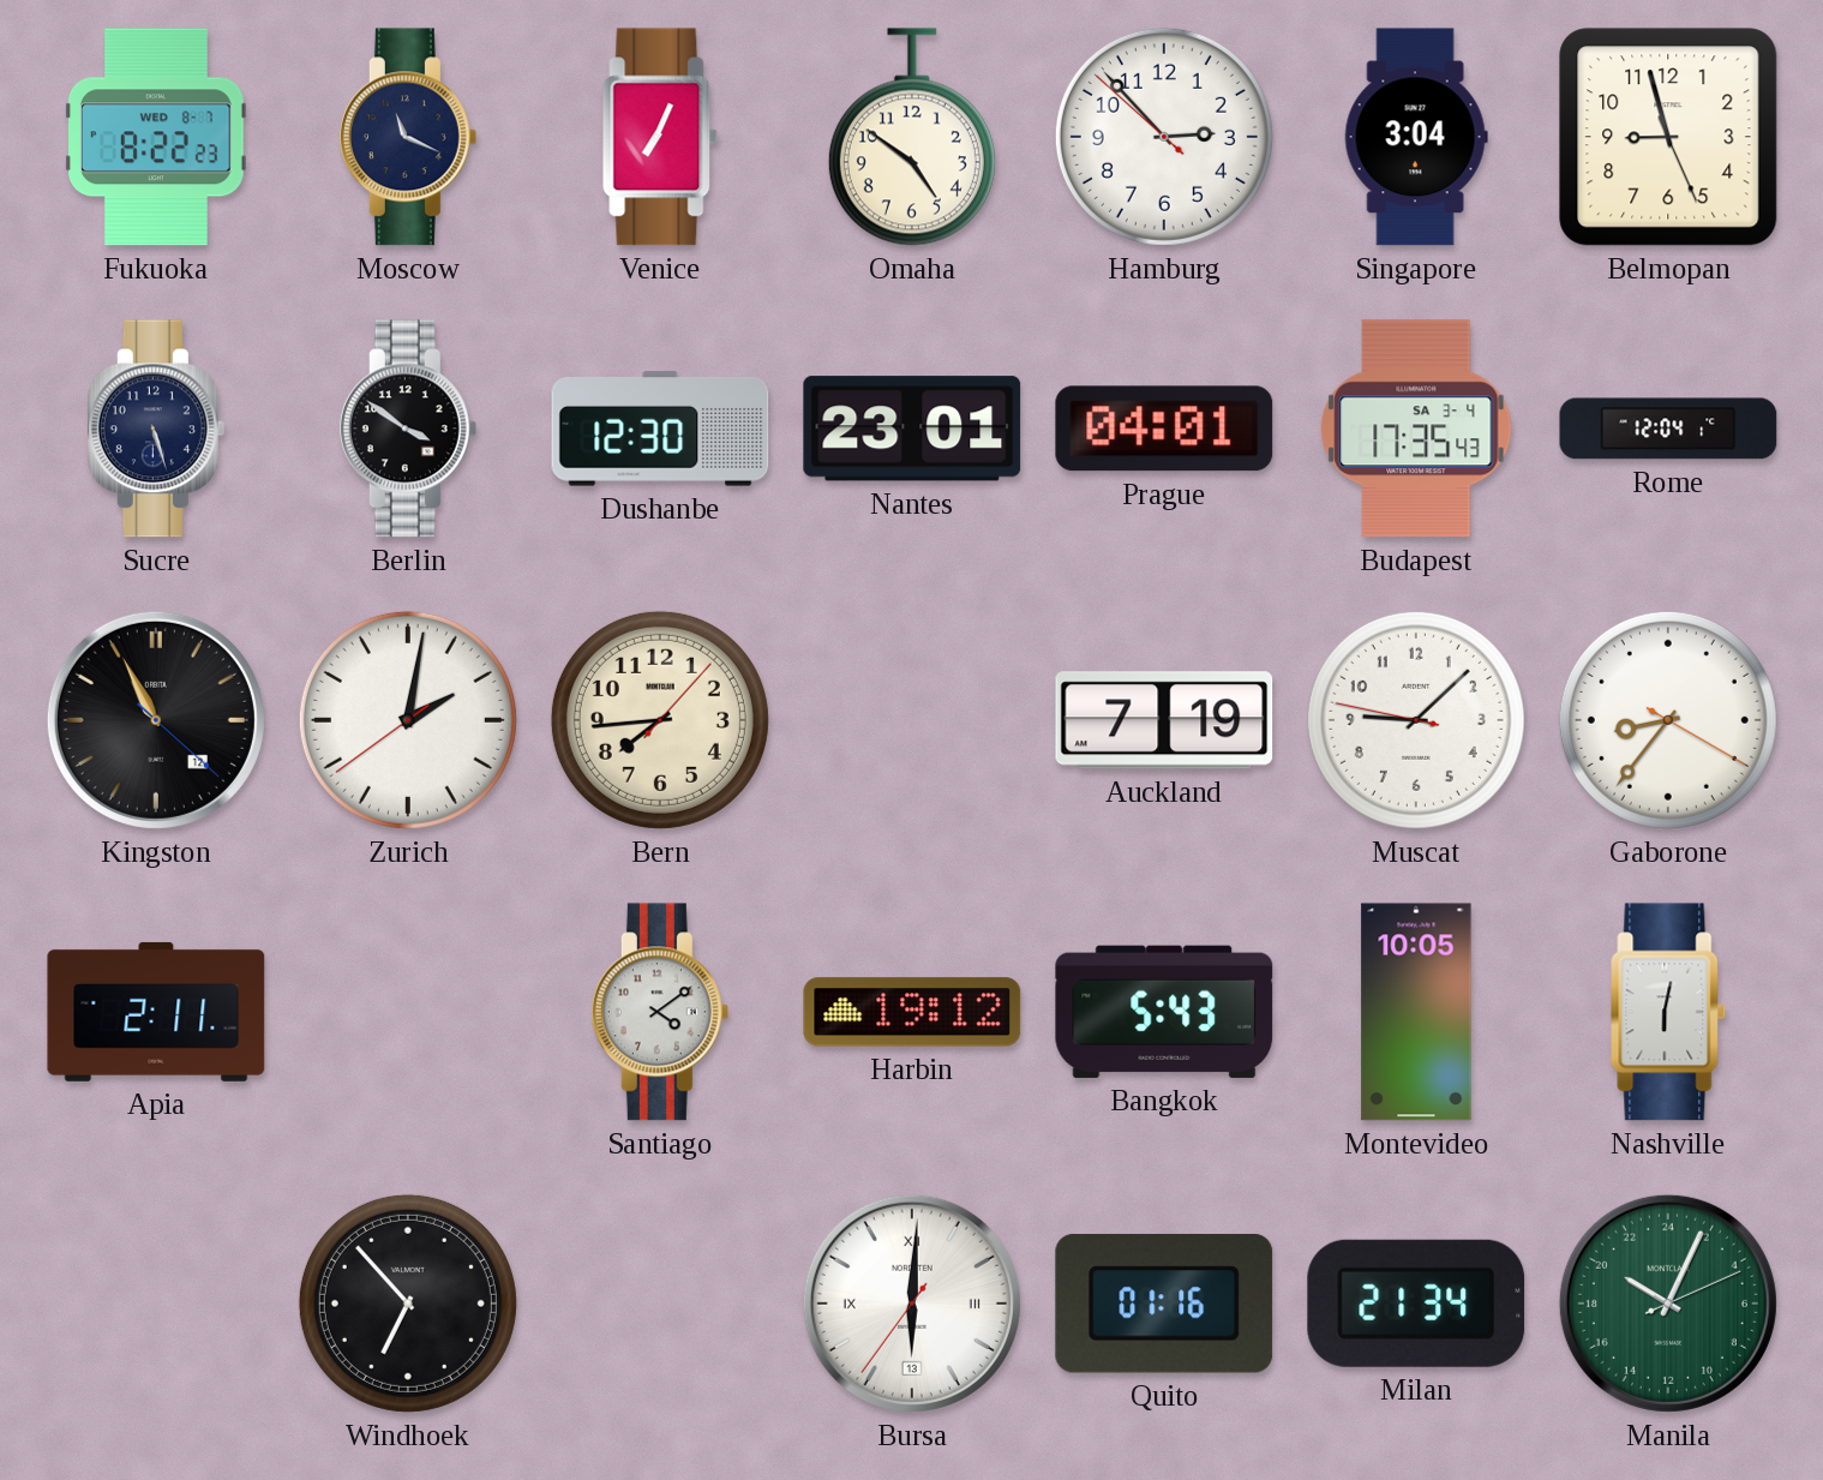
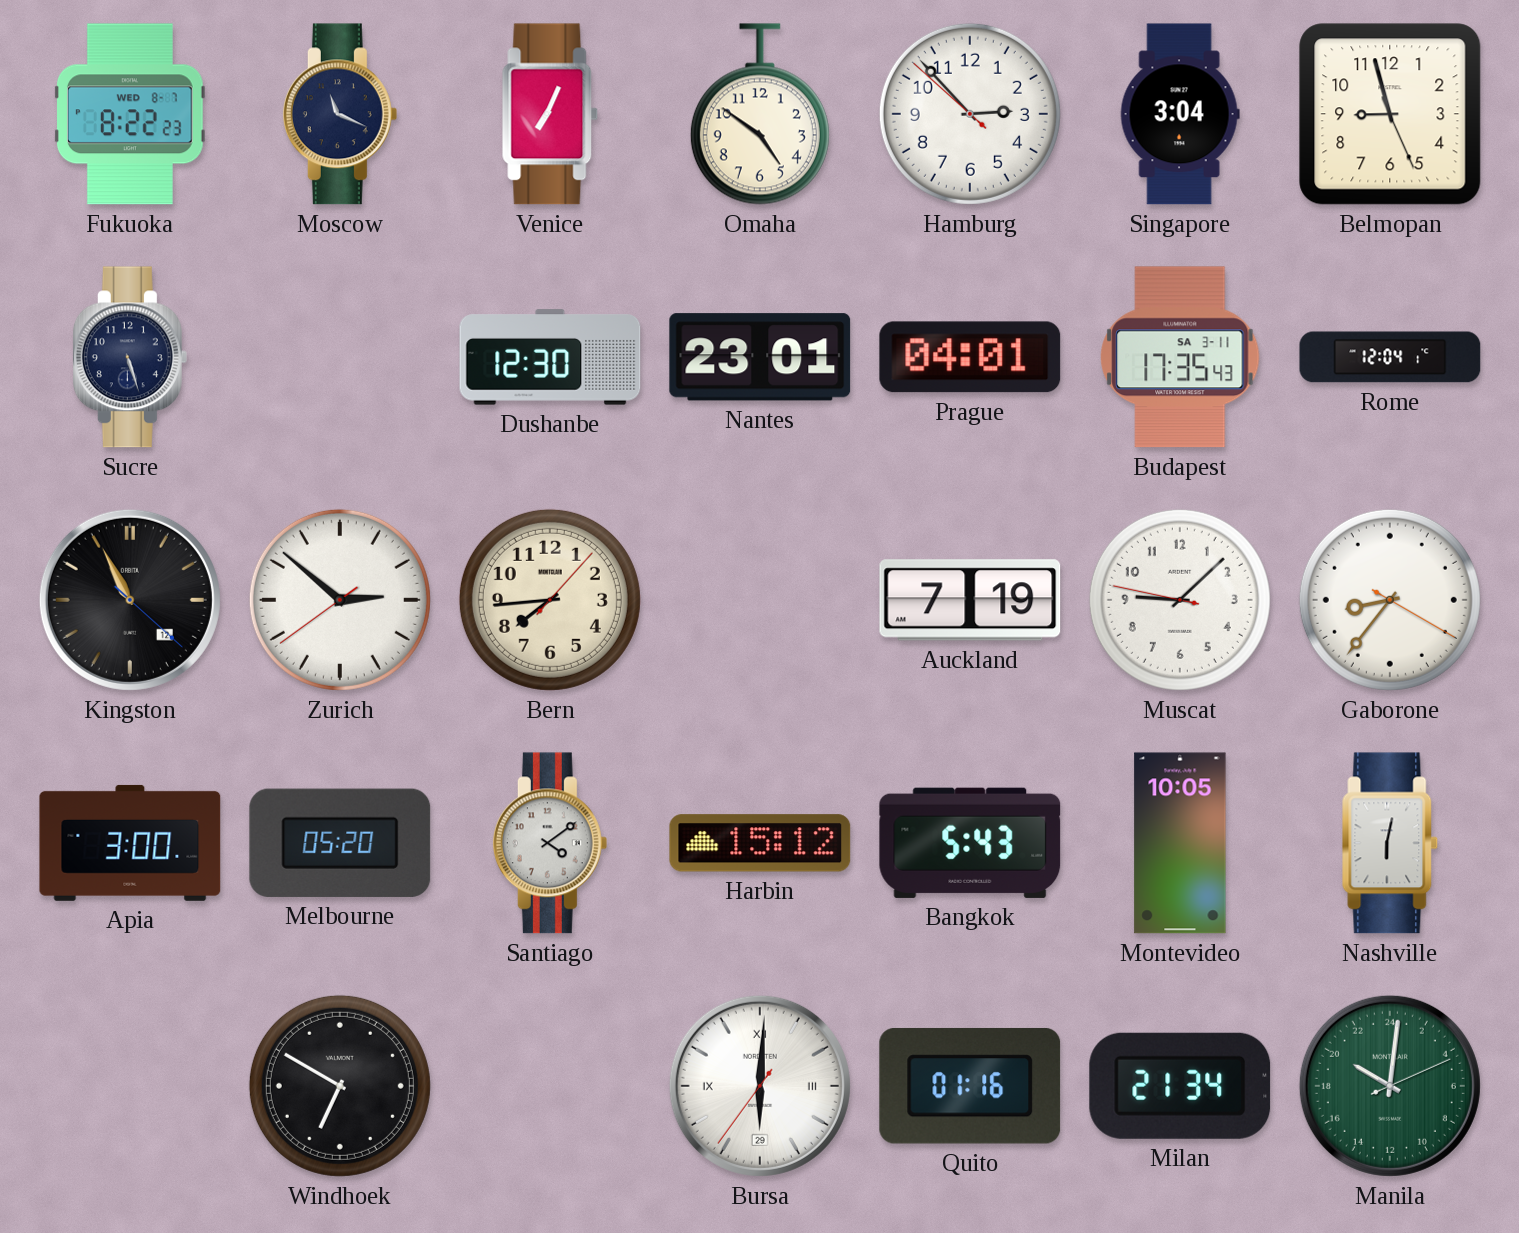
Berlin: 3:51 -> none (408, 429)
Budapest date: SA 3-4 -> SA 3-11 (1180, 357)
Zurich: 2:01 -> 2:51 (340, 600)
Apia: 2:11 -> 3:00 (130, 843)
Melbourne: none -> 05:20 (340, 843)
Harbin: 19:12 -> 15:12 (760, 843)
Windhoek: 6:53 -> 6:50 (340, 1086)
Bursa date: 13 -> 29 (760, 1086)
Manila: 20:04 -> 20:01 (1390, 1086)
